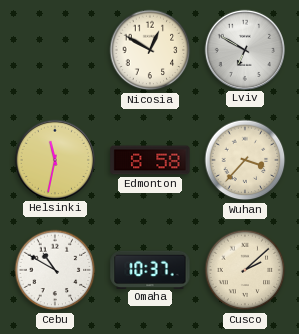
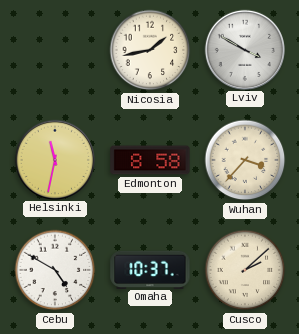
Nicosia: 12:50 -> 1:43 (150, 50)
Lviv: 6:50 -> 3:50 (244, 49)
Cebu: 10:50 -> 4:50 (55, 270)
